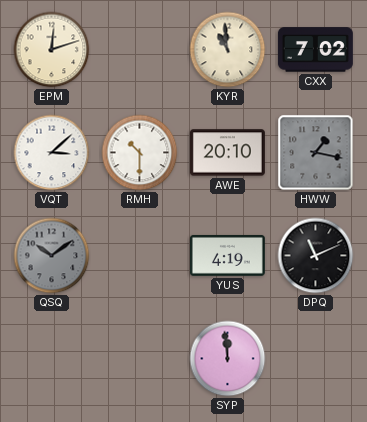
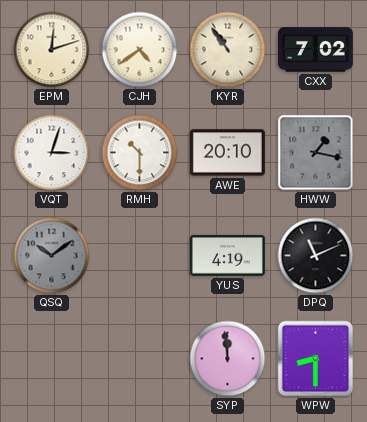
CJH: none -> 4:39 (140, 50)
KYR: 10:59 -> 10:54 (228, 50)
VQT: 3:08 -> 3:03 (52, 153)
WPW: none -> 8:30 (316, 359)
